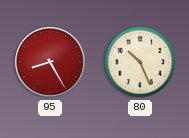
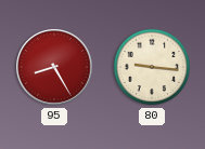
80: 10:26 -> 9:16 (152, 67)
